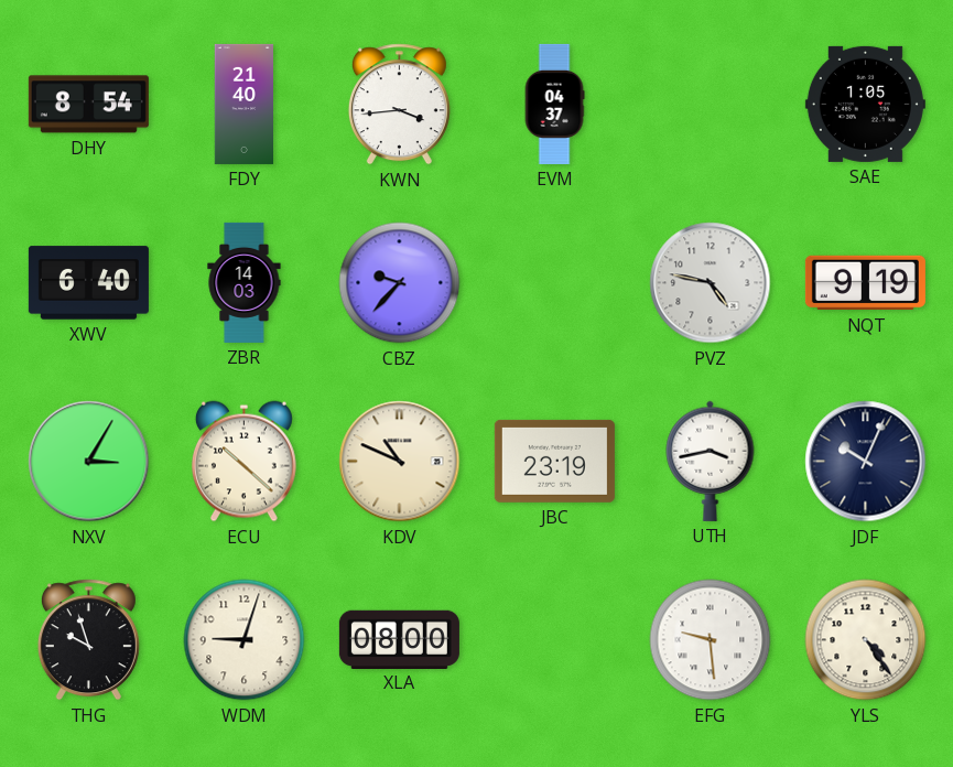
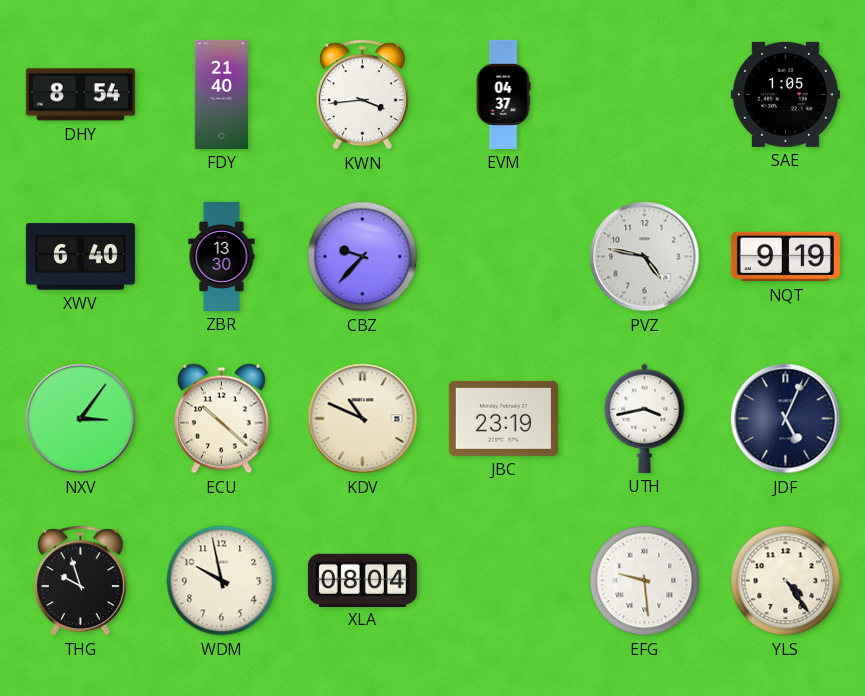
ZBR: 14:03 -> 13:30 (222, 256)
NXV: 3:05 -> 3:06 (81, 419)
JDF: 10:04 -> 5:04 (786, 419)
WDM: 9:03 -> 9:58 (222, 581)
XLA: 08:00 -> 08:04 (362, 580)
